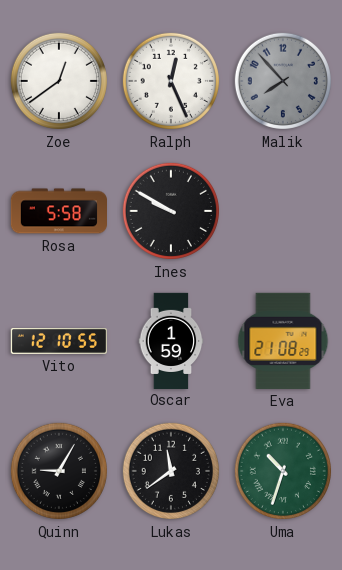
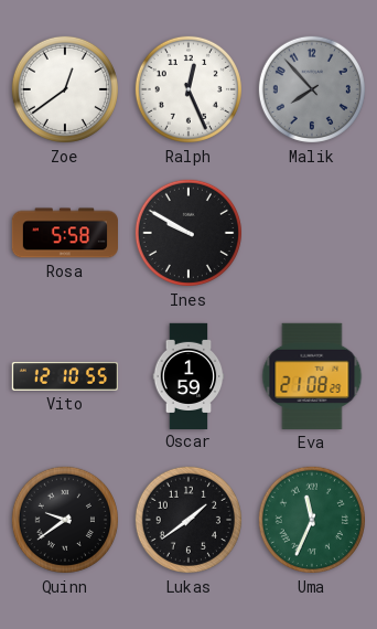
Quinn: 9:05 -> 9:39 (65, 520)
Lukas: 11:39 -> 1:39 (188, 520)
Uma: 10:33 -> 11:34 (312, 520)
